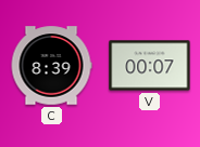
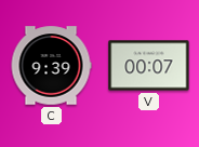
C: 8:39 -> 9:39 (51, 66)
